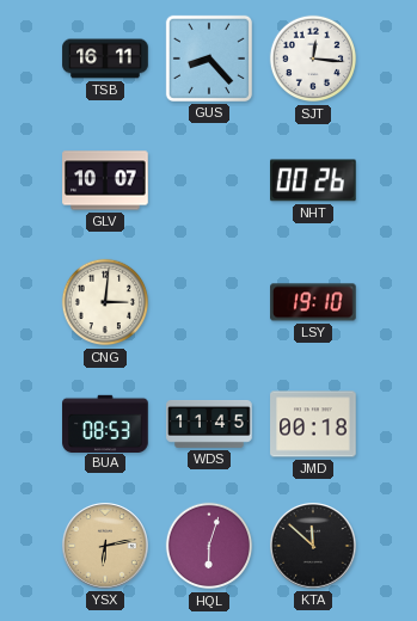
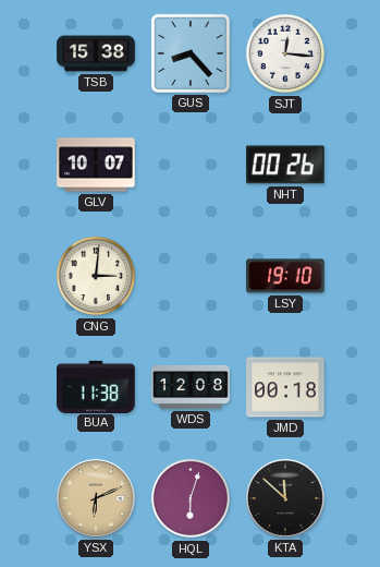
TSB: 16:11 -> 15:38 (96, 53)
BUA: 08:53 -> 11:38 (96, 386)
WDS: 11:45 -> 12:08 (191, 387)
YSX: 6:13 -> 6:11 (97, 499)
